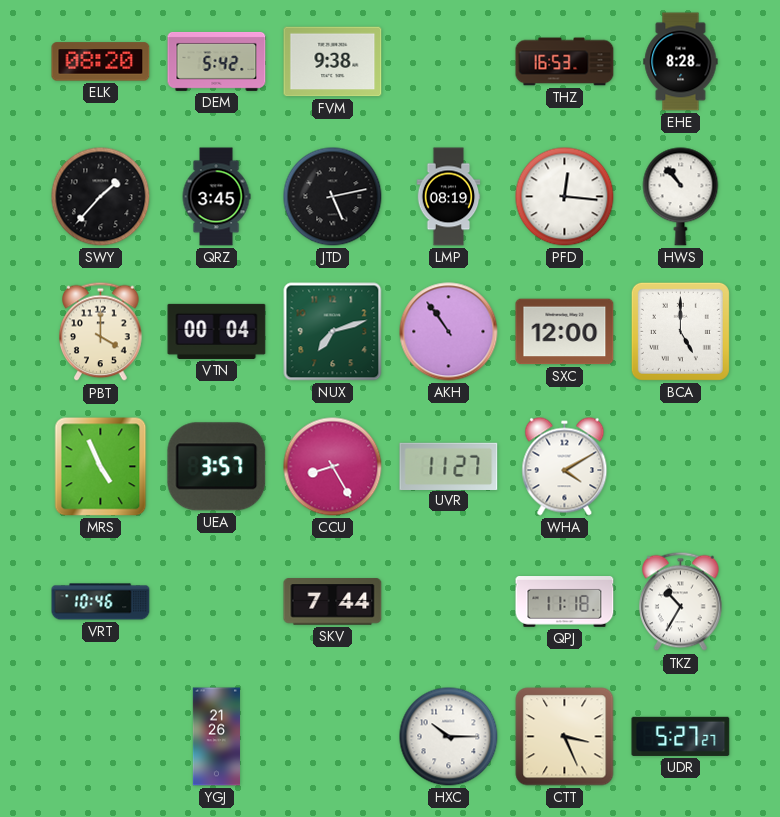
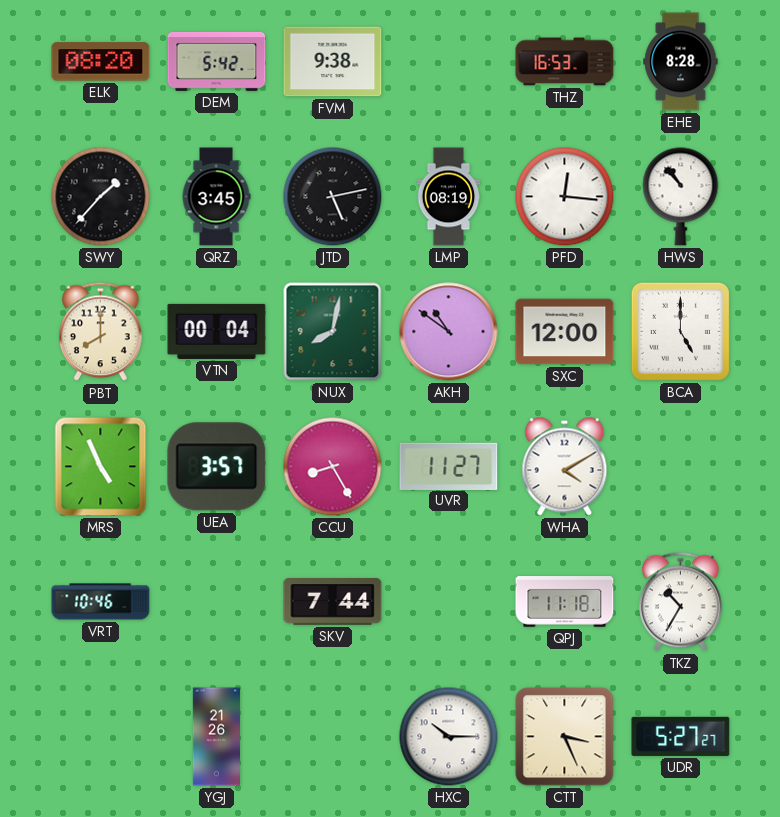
PBT: 4:00 -> 8:00 (101, 332)
NUX: 7:12 -> 8:02 (333, 332)
AKH: 10:54 -> 10:51 (449, 332)
